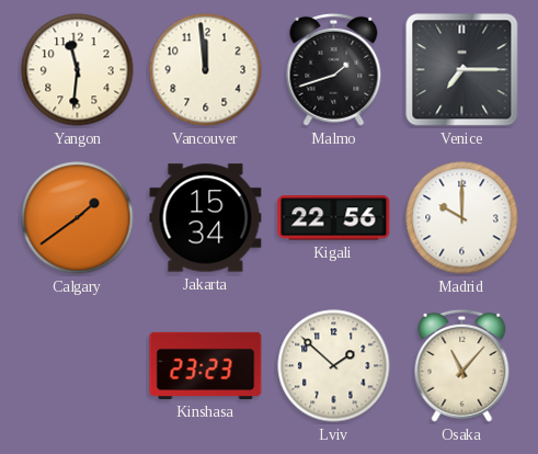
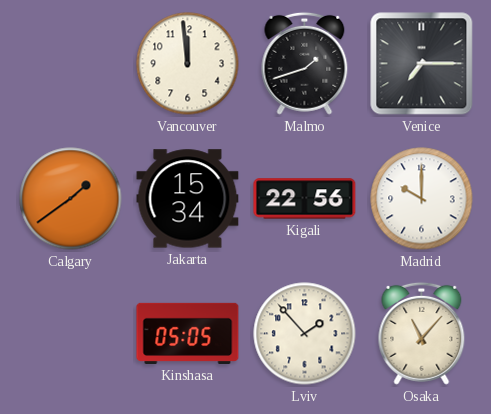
Yangon: 11:31 -> none (78, 70)
Kinshasa: 23:23 -> 05:05 (188, 333)
Lviv: 1:52 -> 1:53 (305, 334)
